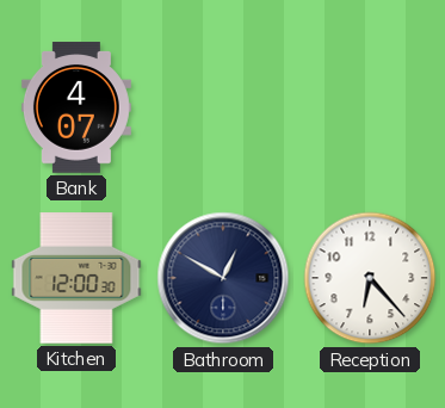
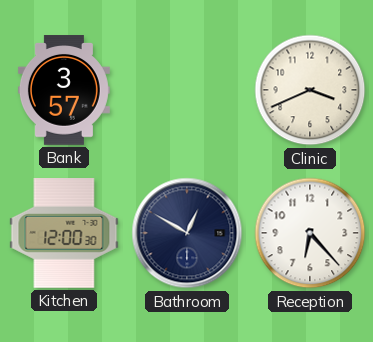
Bank: 4:07 -> 3:57 (64, 90)
Clinic: none -> 3:41 (310, 90)
